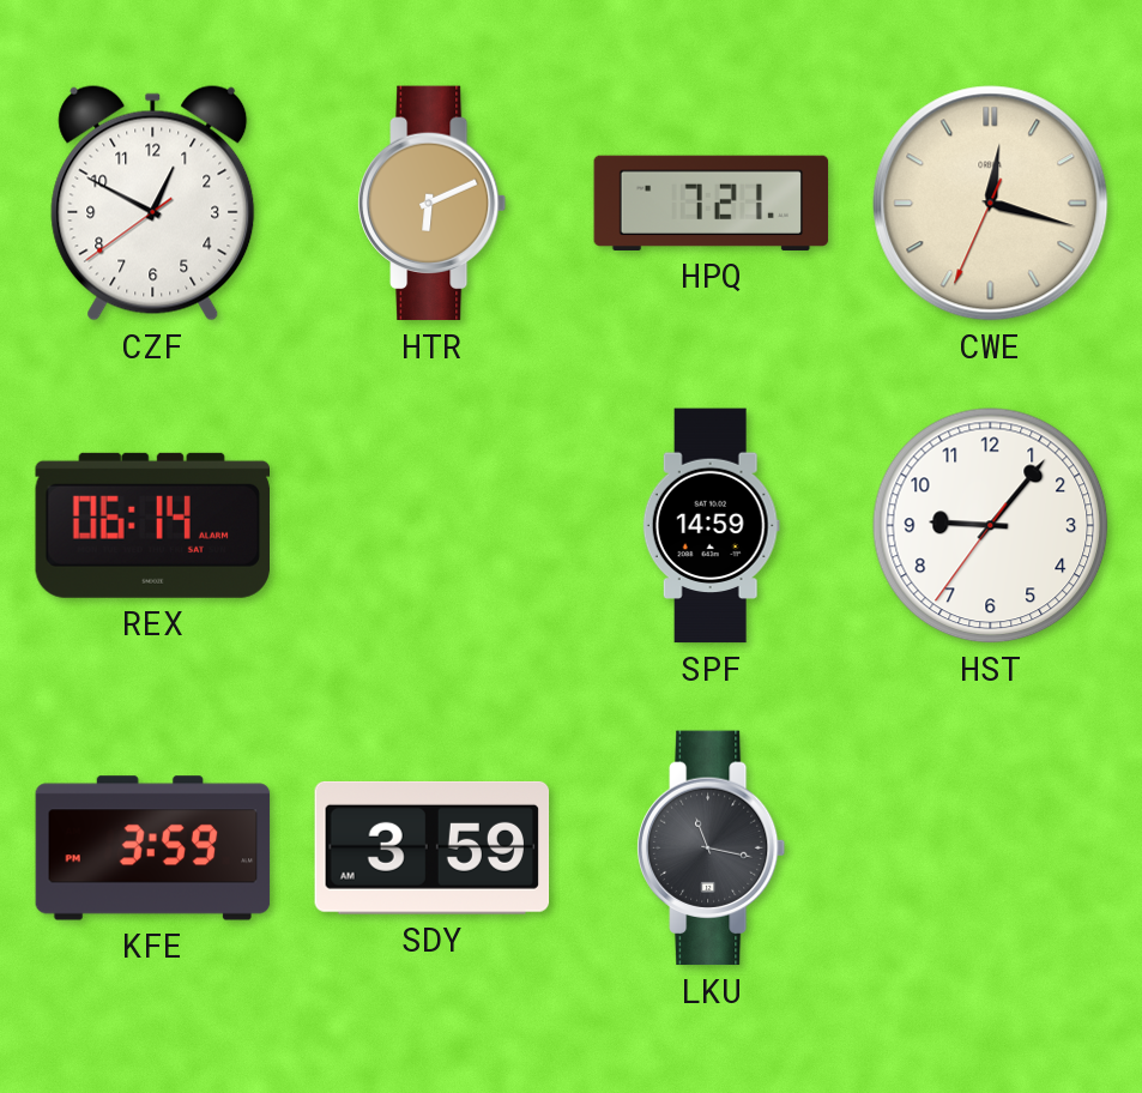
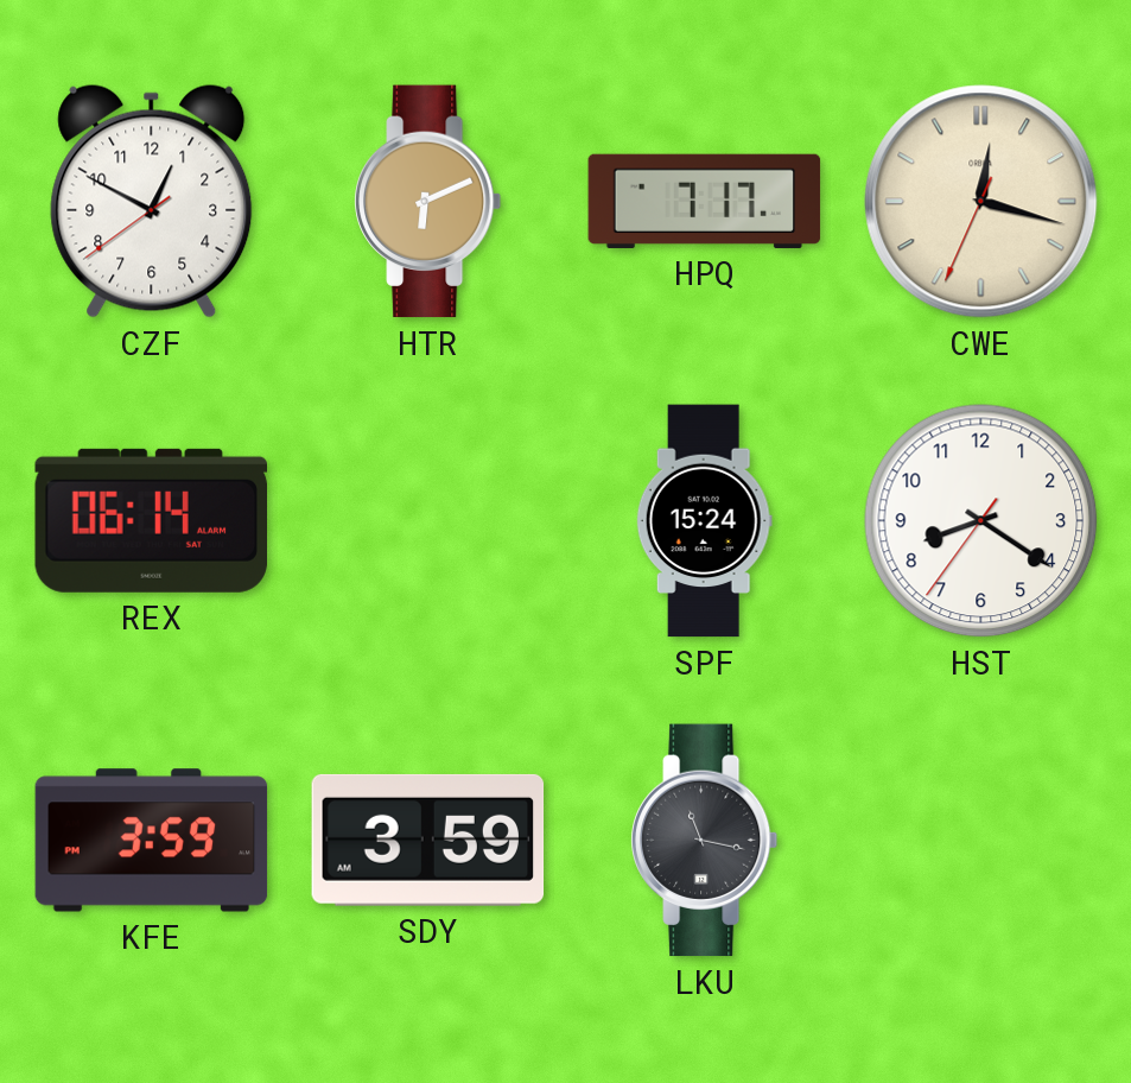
HPQ: 7:21 -> 7:17 (705, 201)
SPF: 14:59 -> 15:24 (704, 521)
HST: 9:06 -> 8:20 (981, 521)
